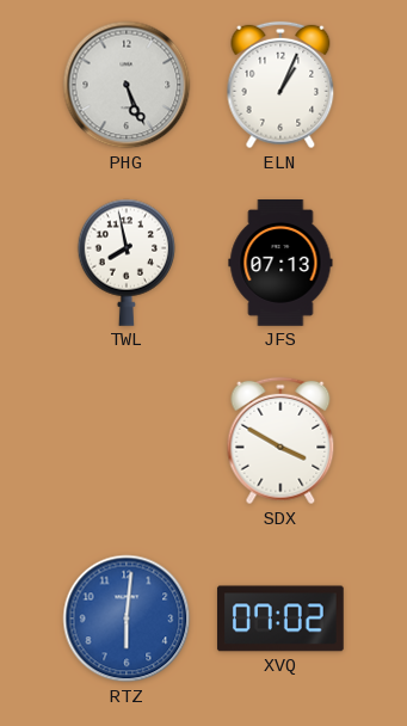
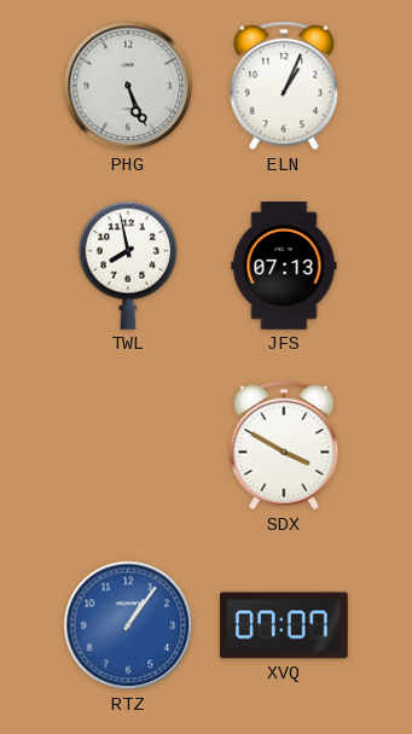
RTZ: 6:01 -> 1:06 (128, 625)
XVQ: 07:02 -> 07:07 (284, 625)
